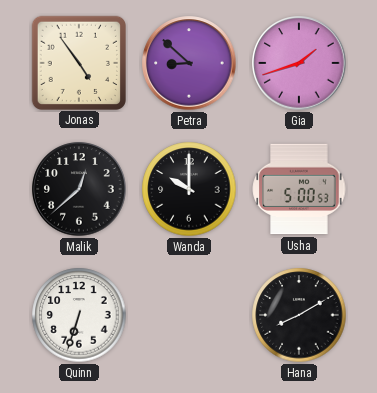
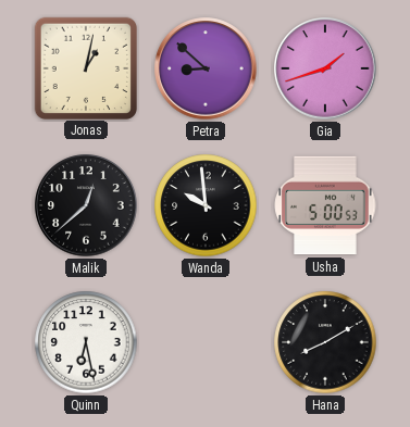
Jonas: 4:54 -> 1:02 (85, 67)
Wanda: 10:00 -> 9:59 (206, 205)
Quinn: 6:33 -> 6:28 (86, 342)
